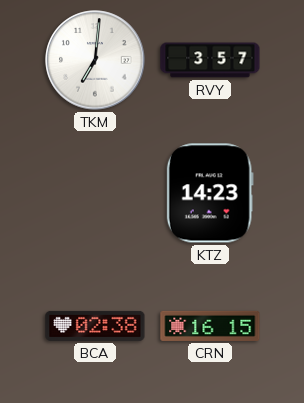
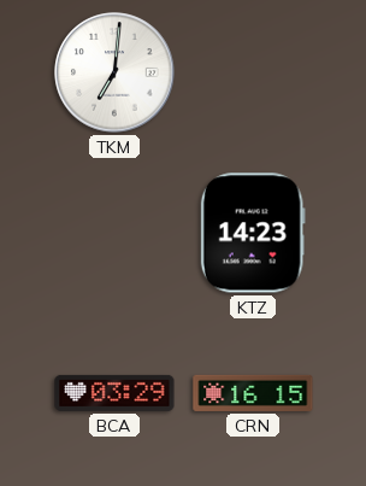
RVY: 3:57 -> none (210, 60)
BCA: 02:38 -> 03:29 (114, 393)
